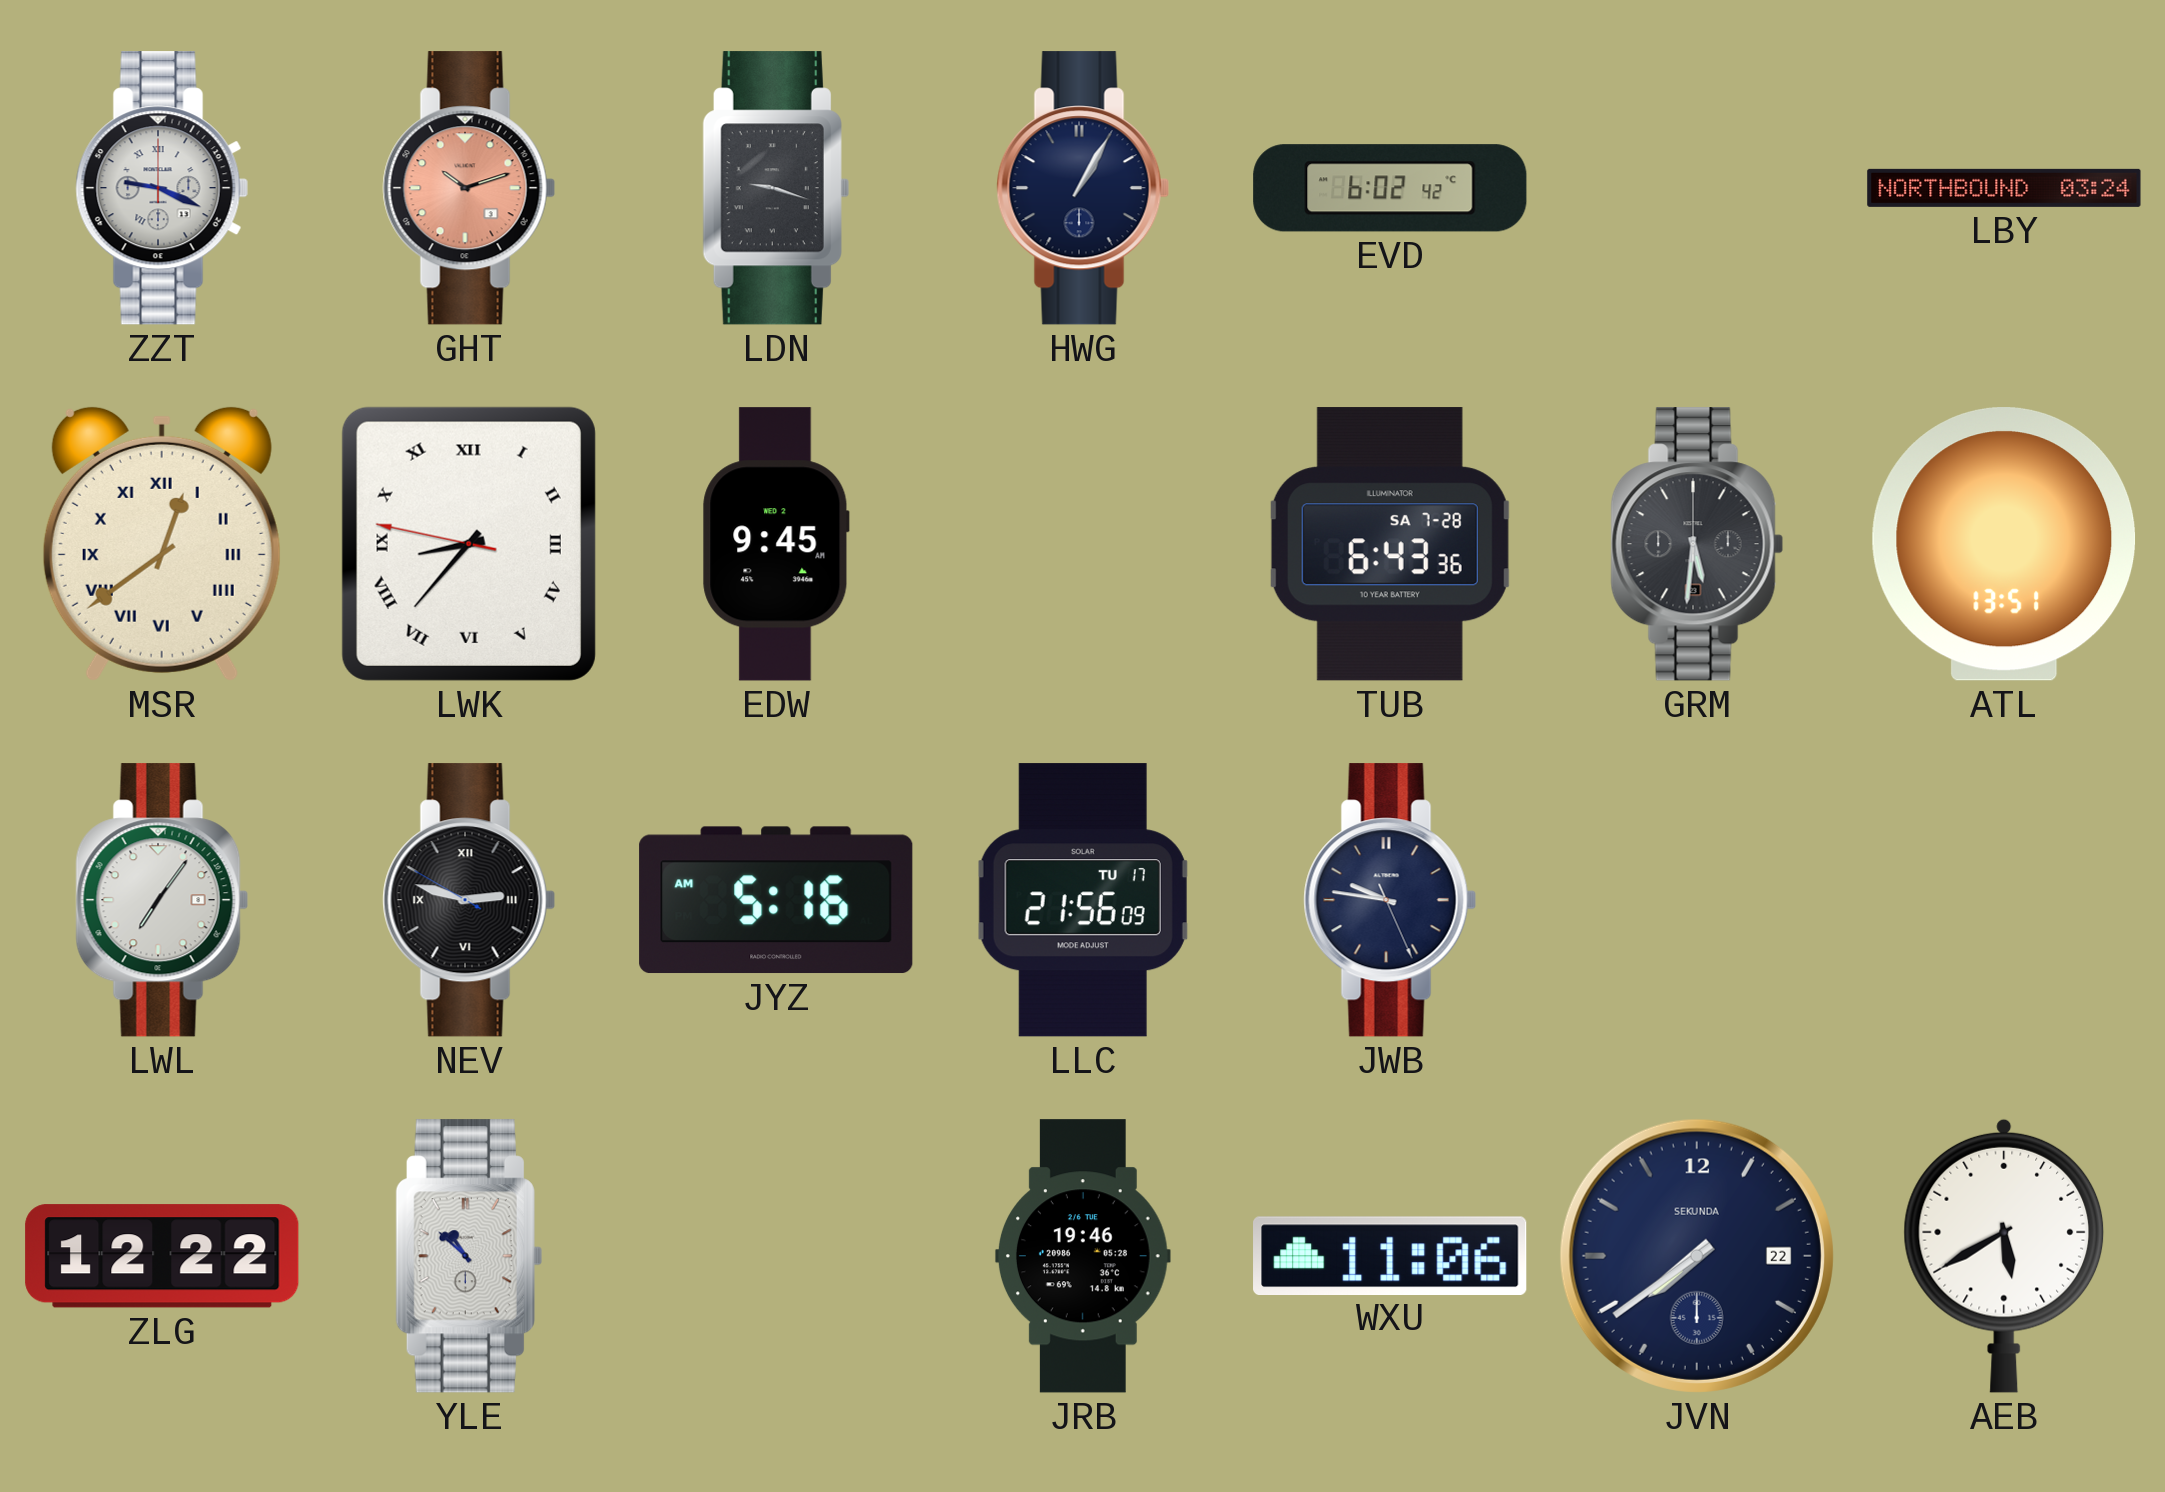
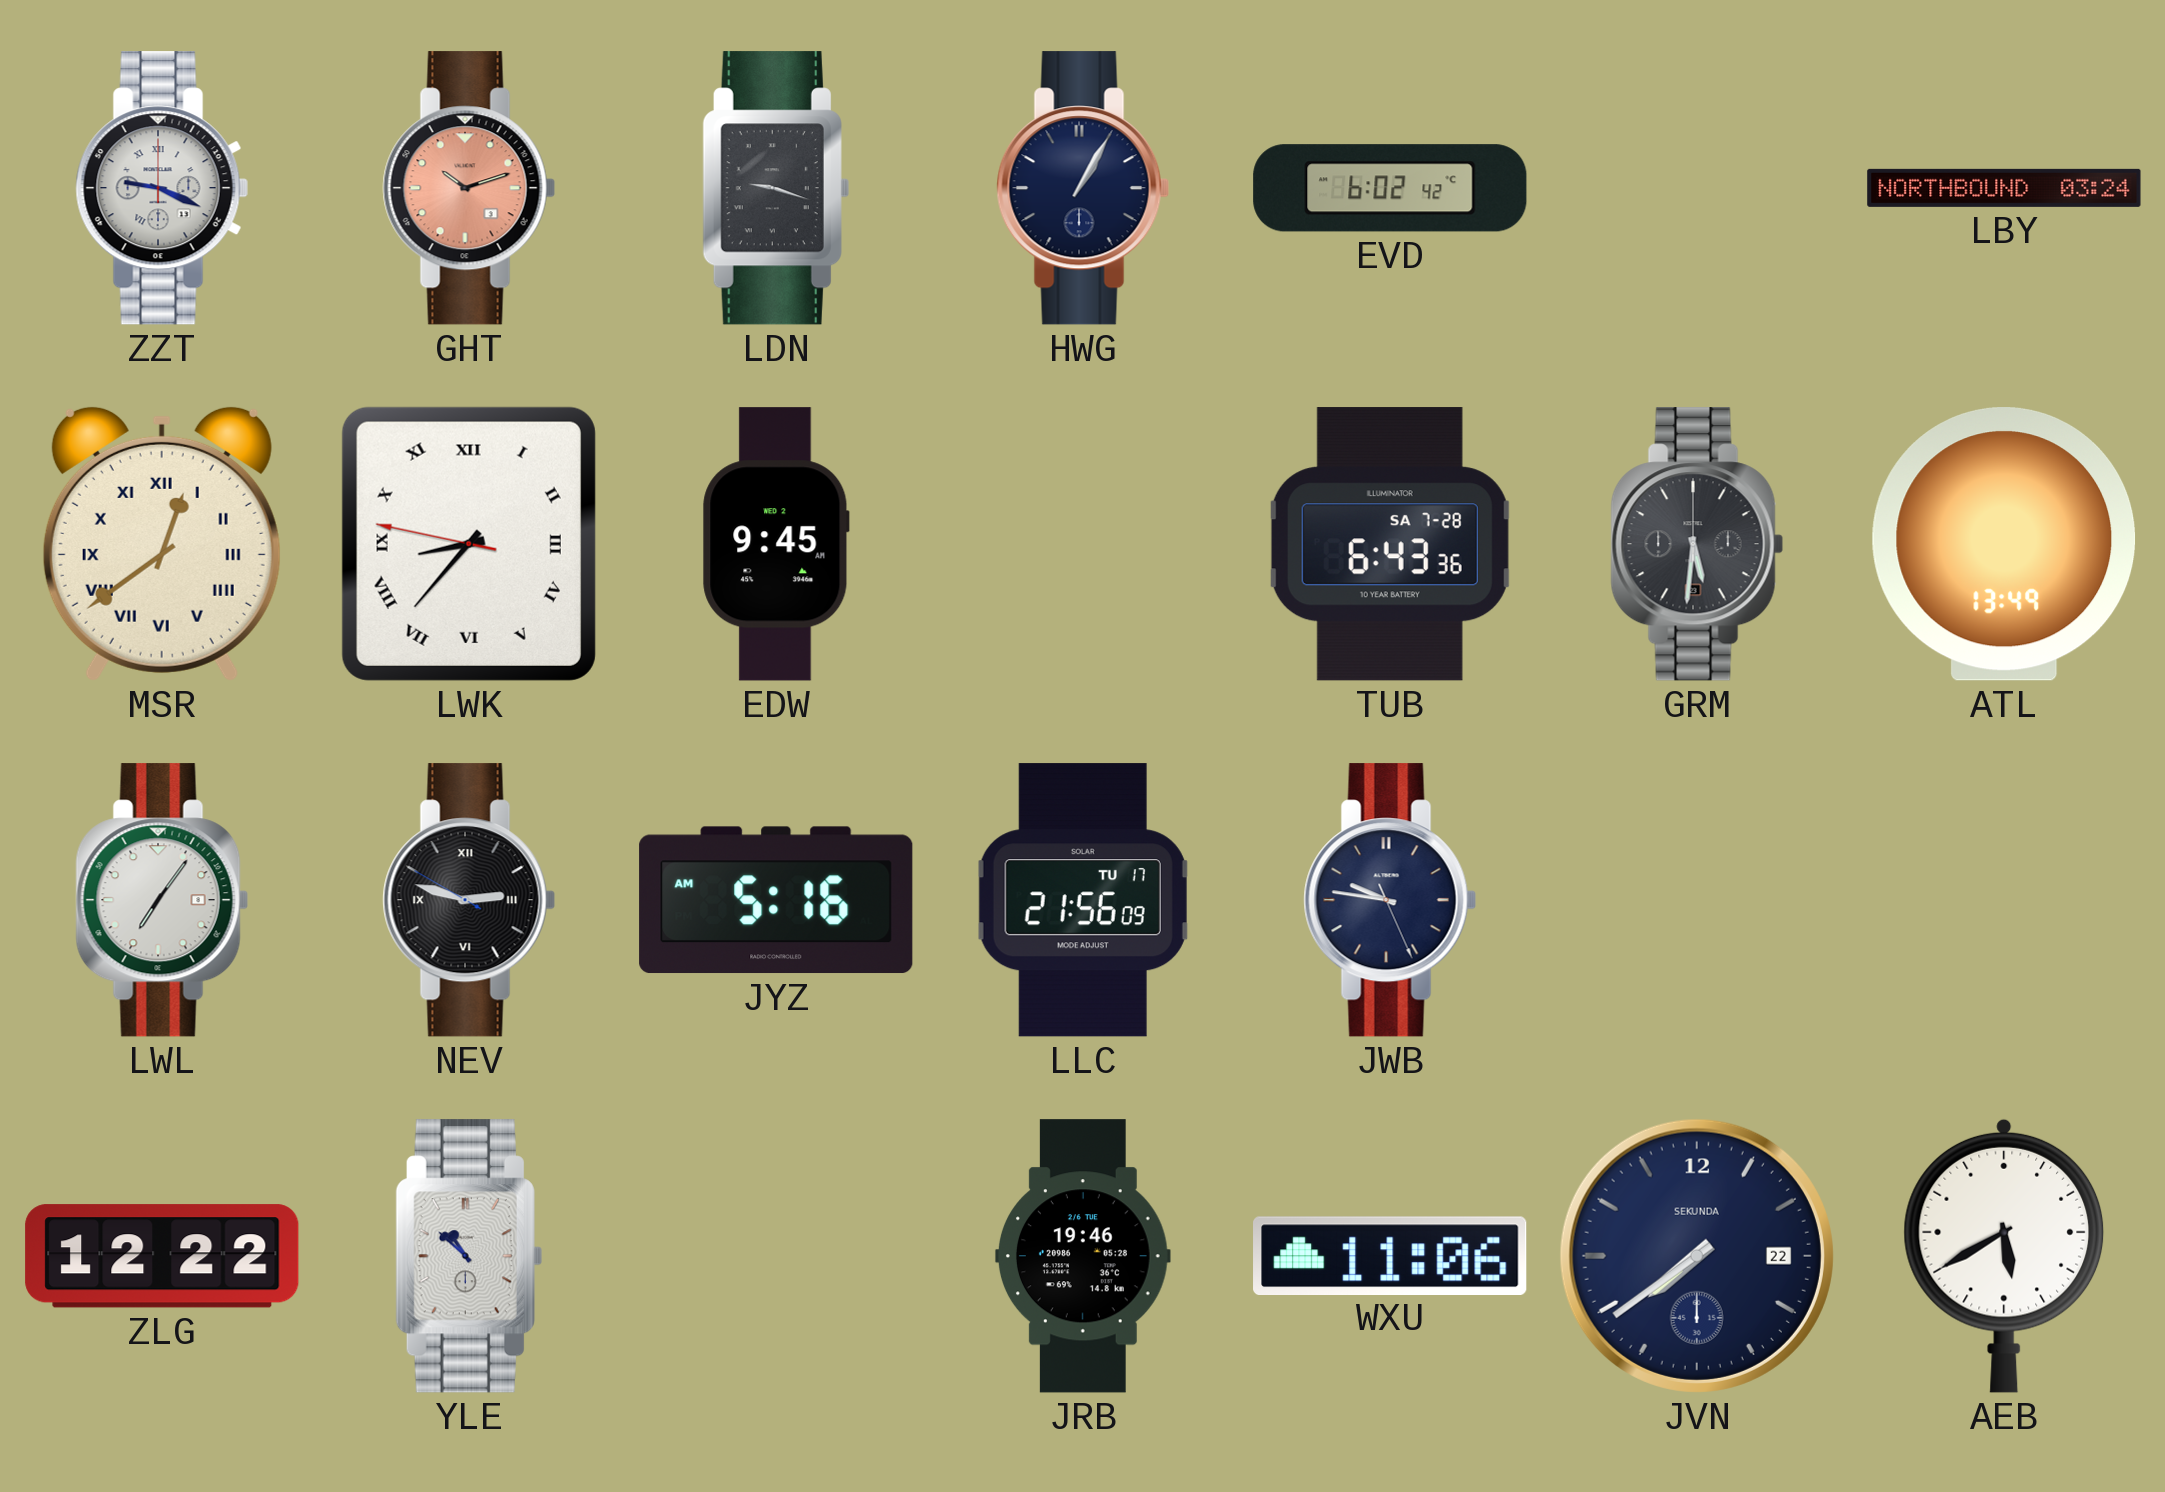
ATL: 13:51 -> 13:49 (2004, 544)
